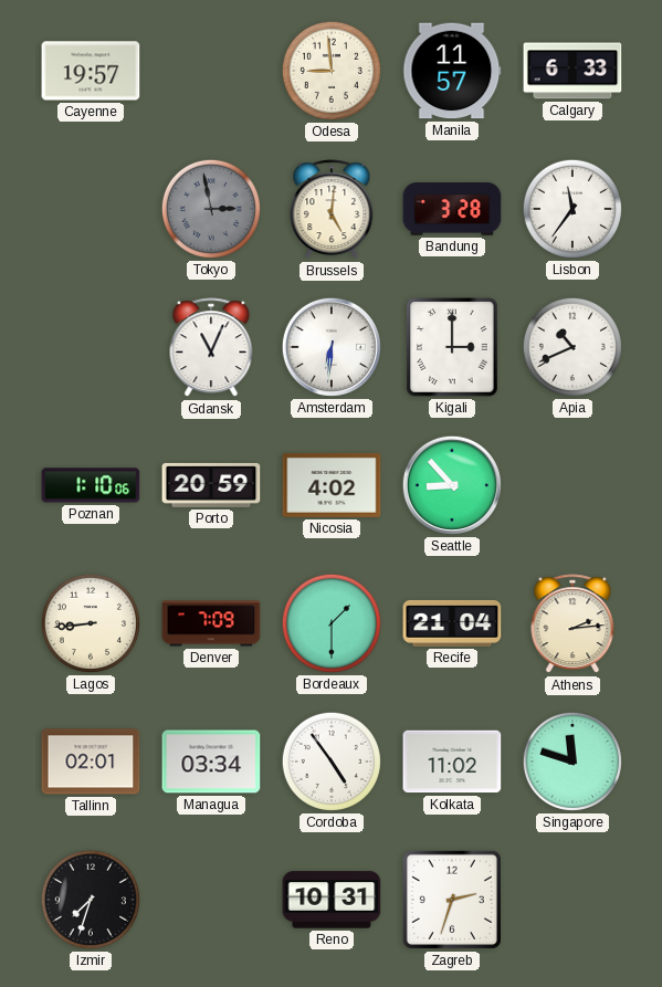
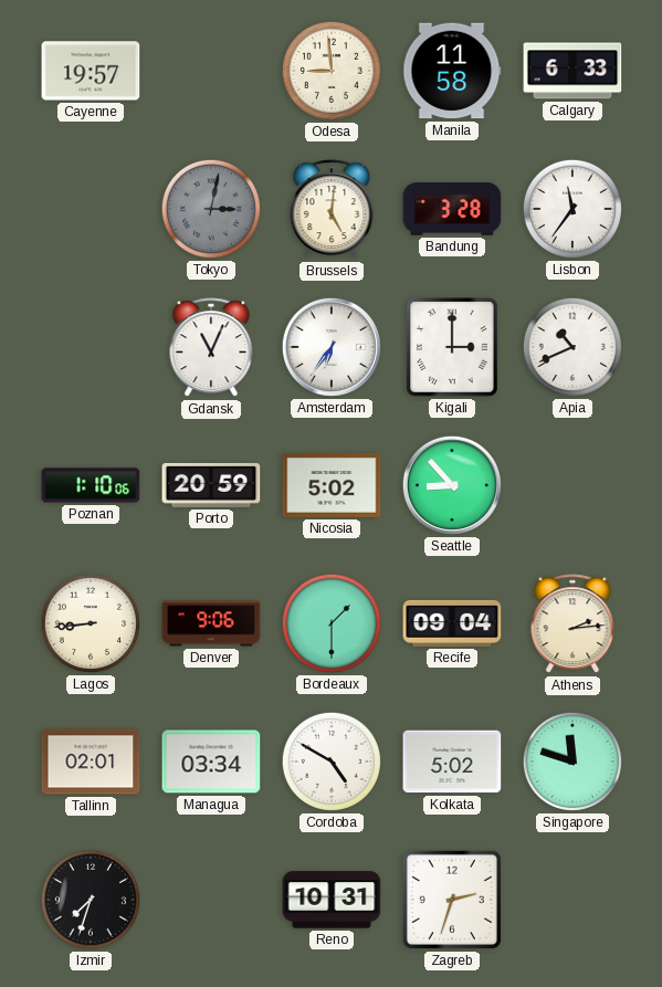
Manila: 11:57 -> 11:58 (452, 71)
Tokyo: 2:58 -> 3:02 (211, 209)
Amsterdam: 6:31 -> 6:36 (332, 347)
Nicosia: 4:02 -> 5:02 (332, 485)
Denver: 7:09 -> 9:06 (211, 623)
Recife: 21:04 -> 09:04 (452, 623)
Cordoba: 4:54 -> 4:50 (332, 762)
Kolkata: 11:02 -> 5:02 (452, 762)
